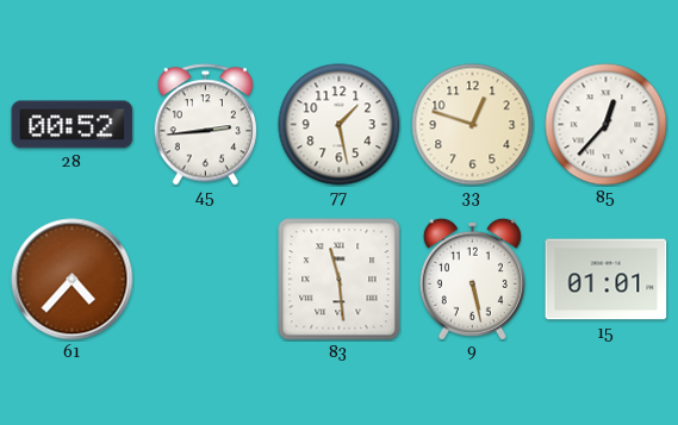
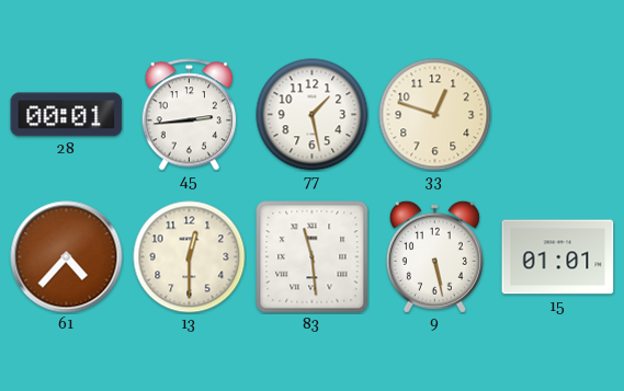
28: 00:52 -> 00:01 (67, 115)
85: 12:37 -> none (607, 125)
13: none -> 12:30 (190, 257)
